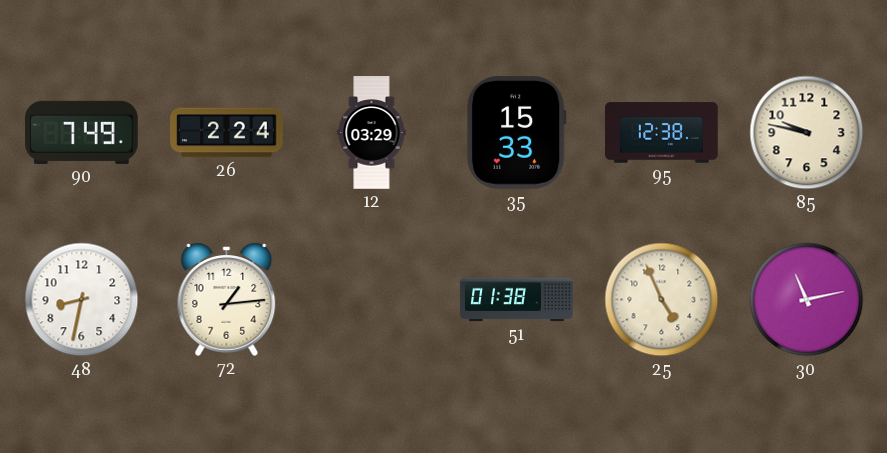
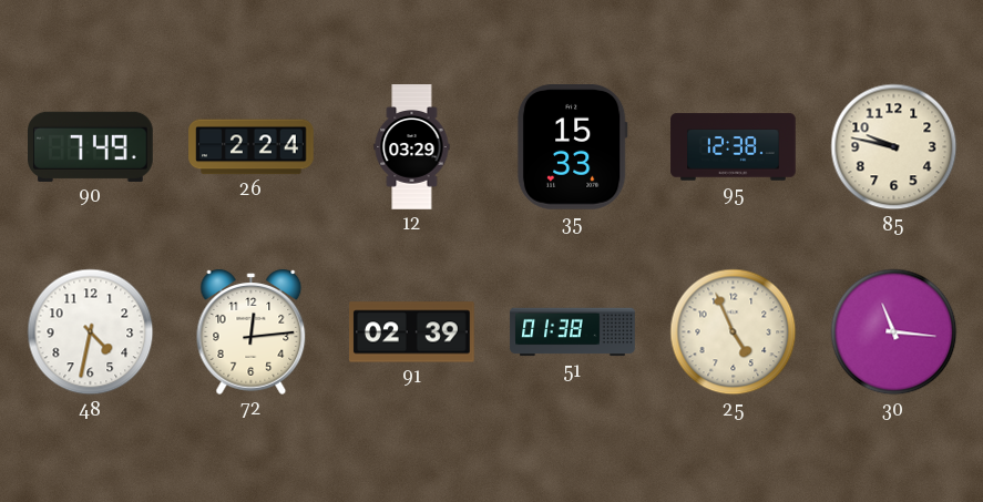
48: 8:32 -> 4:32 (91, 332)
72: 1:14 -> 12:14 (252, 331)
91: none -> 02:39 (412, 332)
30: 11:13 -> 11:16 (894, 332)
